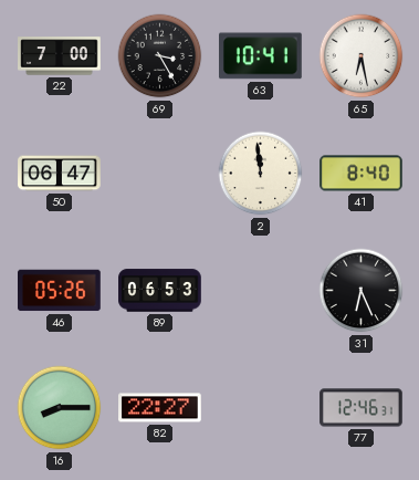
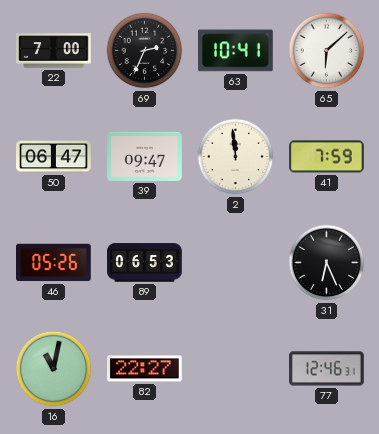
69: 3:25 -> 2:34 (145, 51)
65: 6:28 -> 6:08 (327, 51)
39: none -> 09:47 (145, 156)
41: 8:40 -> 7:59 (327, 157)
16: 8:15 -> 11:02 (54, 369)
